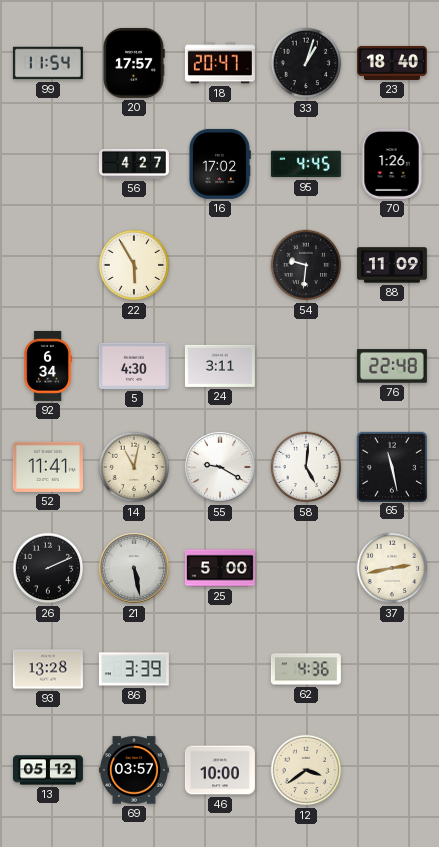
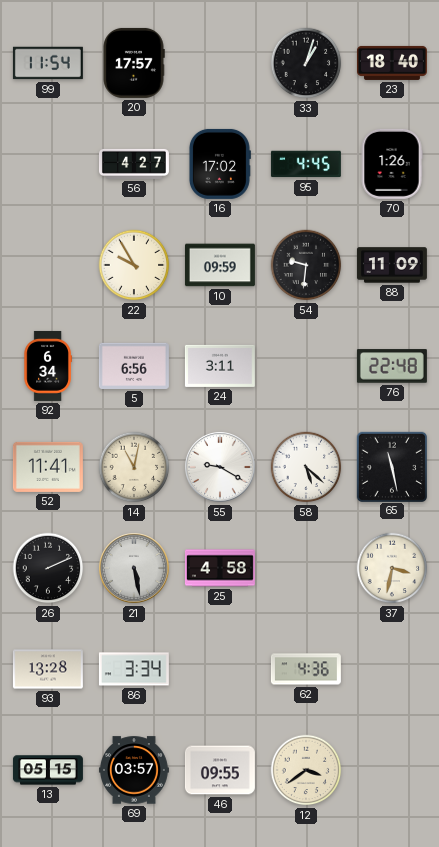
18: 20:47 -> none (220, 63)
22: 5:55 -> 9:55 (134, 265)
10: none -> 09:59 (220, 265)
5: 4:30 -> 6:56 (134, 366)
58: 5:01 -> 5:22 (306, 467)
25: 5:00 -> 4:58 (220, 568)
37: 2:43 -> 3:32 (392, 568)
86: 3:39 -> 3:34 (134, 669)
13: 05:12 -> 05:15 (48, 770)
46: 10:00 -> 09:55 (220, 770)
